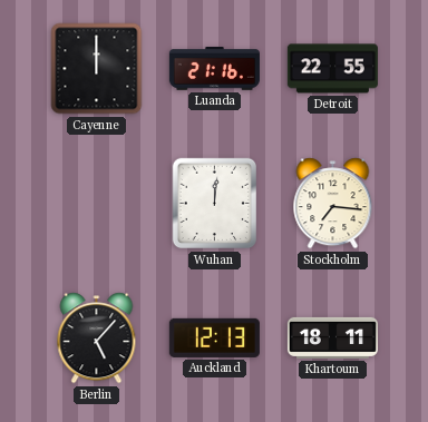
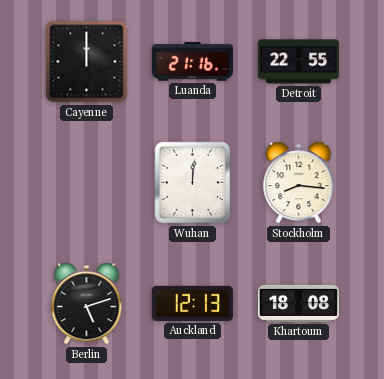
Stockholm: 7:16 -> 8:16 (299, 183)
Berlin: 5:07 -> 5:12 (87, 304)
Khartoum: 18:11 -> 18:08 (298, 303)
